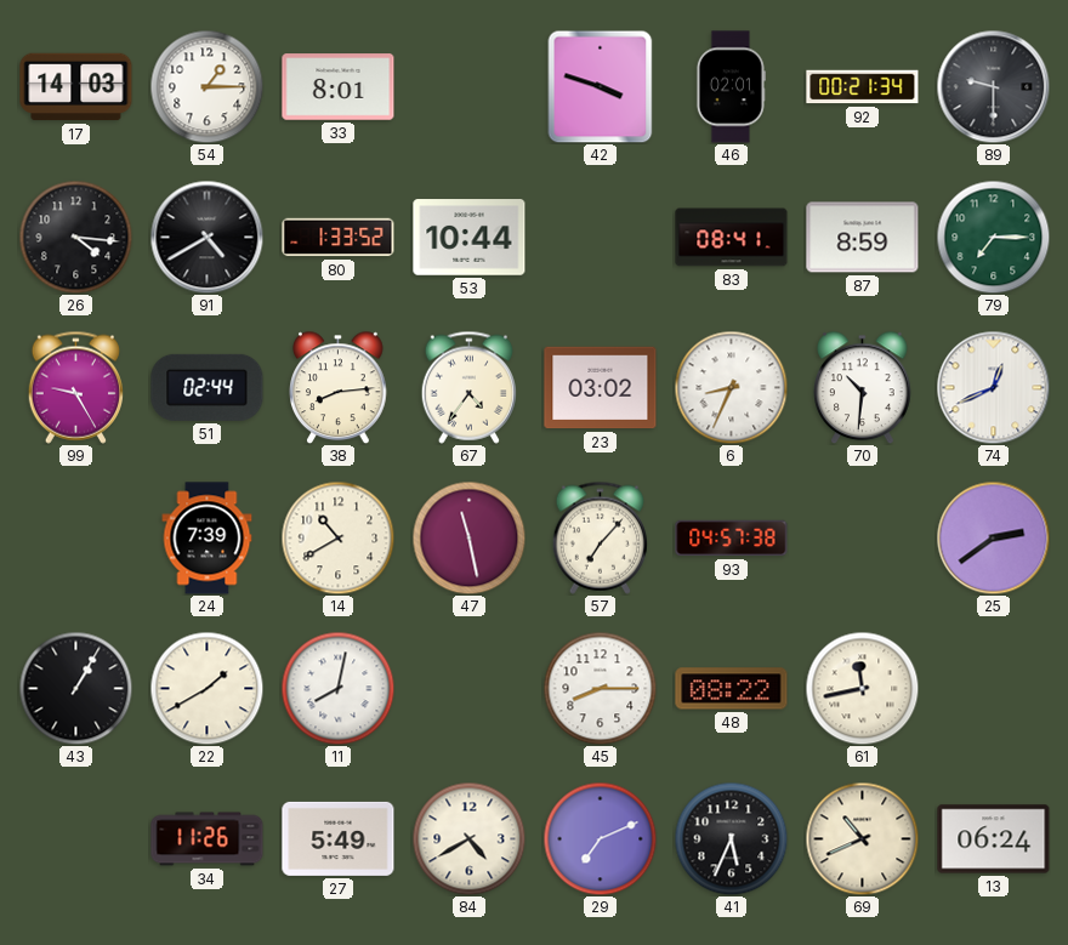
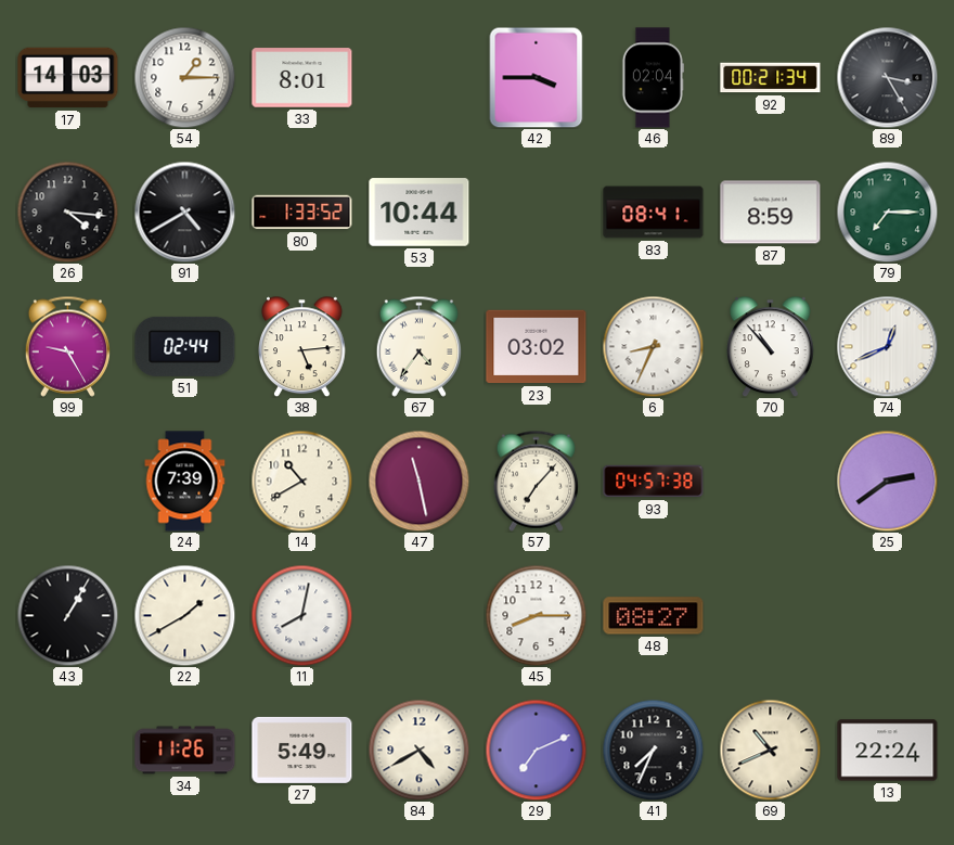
42: 3:48 -> 3:45 (537, 77)
46: 02:01 -> 02:04 (653, 78)
89: 9:30 -> 3:25 (887, 77)
38: 8:14 -> 5:14 (302, 346)
70: 10:31 -> 10:53 (771, 346)
48: 08:22 -> 08:27 (654, 616)
61: 11:43 -> none (862, 688)
41: 5:34 -> 7:34 (653, 750)
13: 06:24 -> 22:24 (888, 751)
